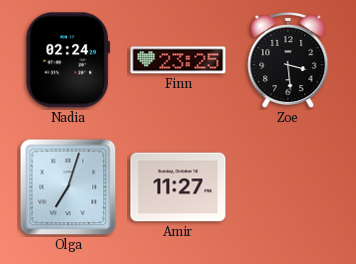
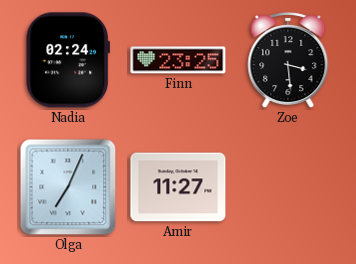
Olga: 7:03 -> 7:04 (68, 187)
